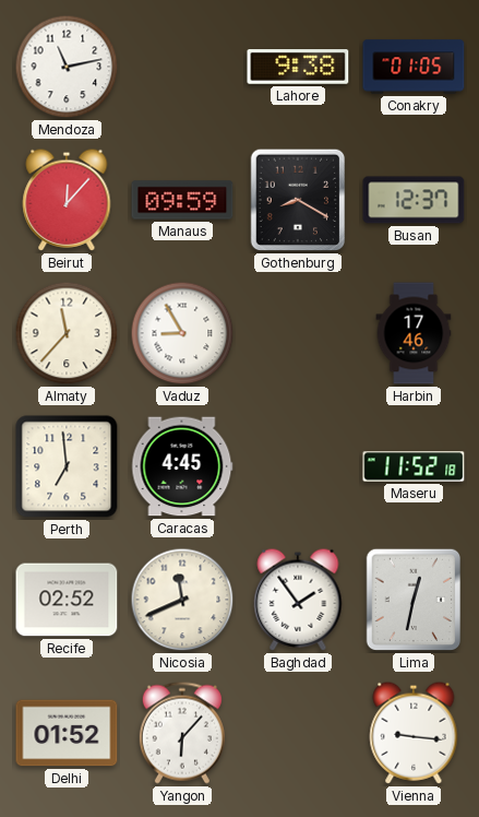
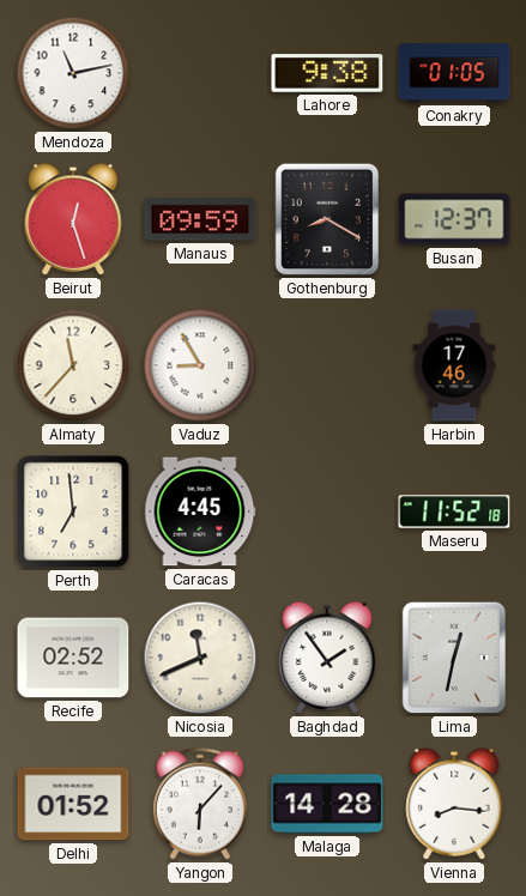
Beirut: 12:07 -> 12:27 (73, 219)
Malaga: none -> 14:28 (327, 804)
Vienna: 9:16 -> 8:16 (454, 804)
